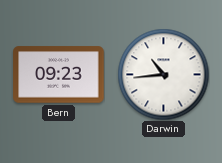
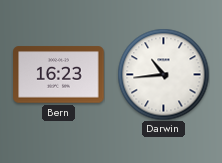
Bern: 09:23 -> 16:23 (59, 75)
